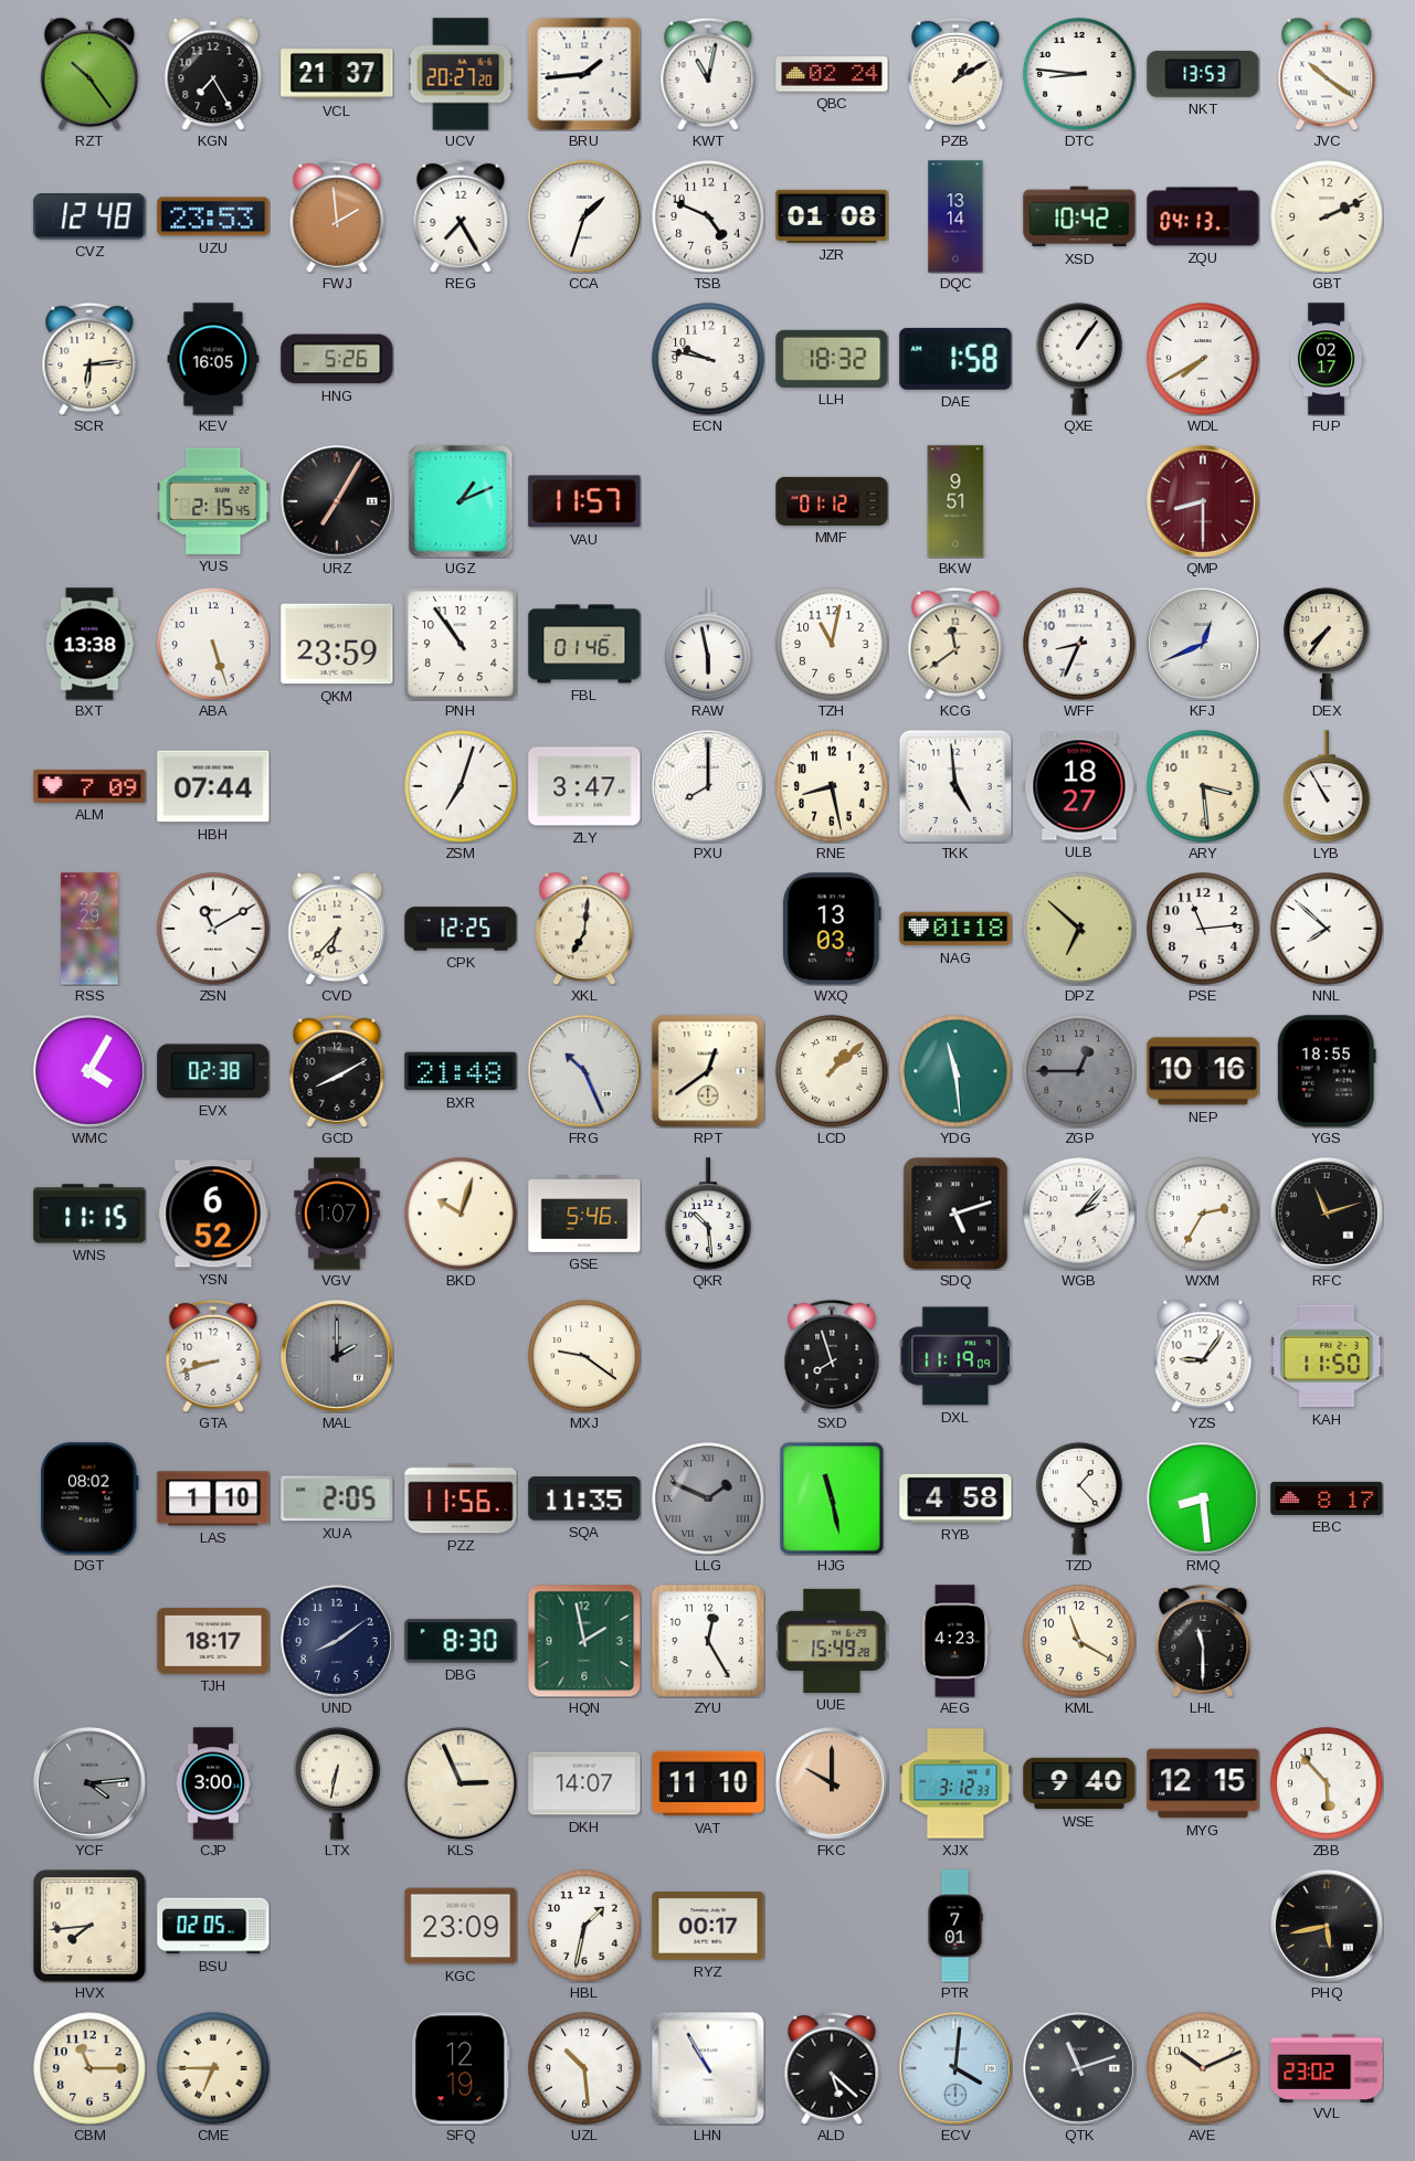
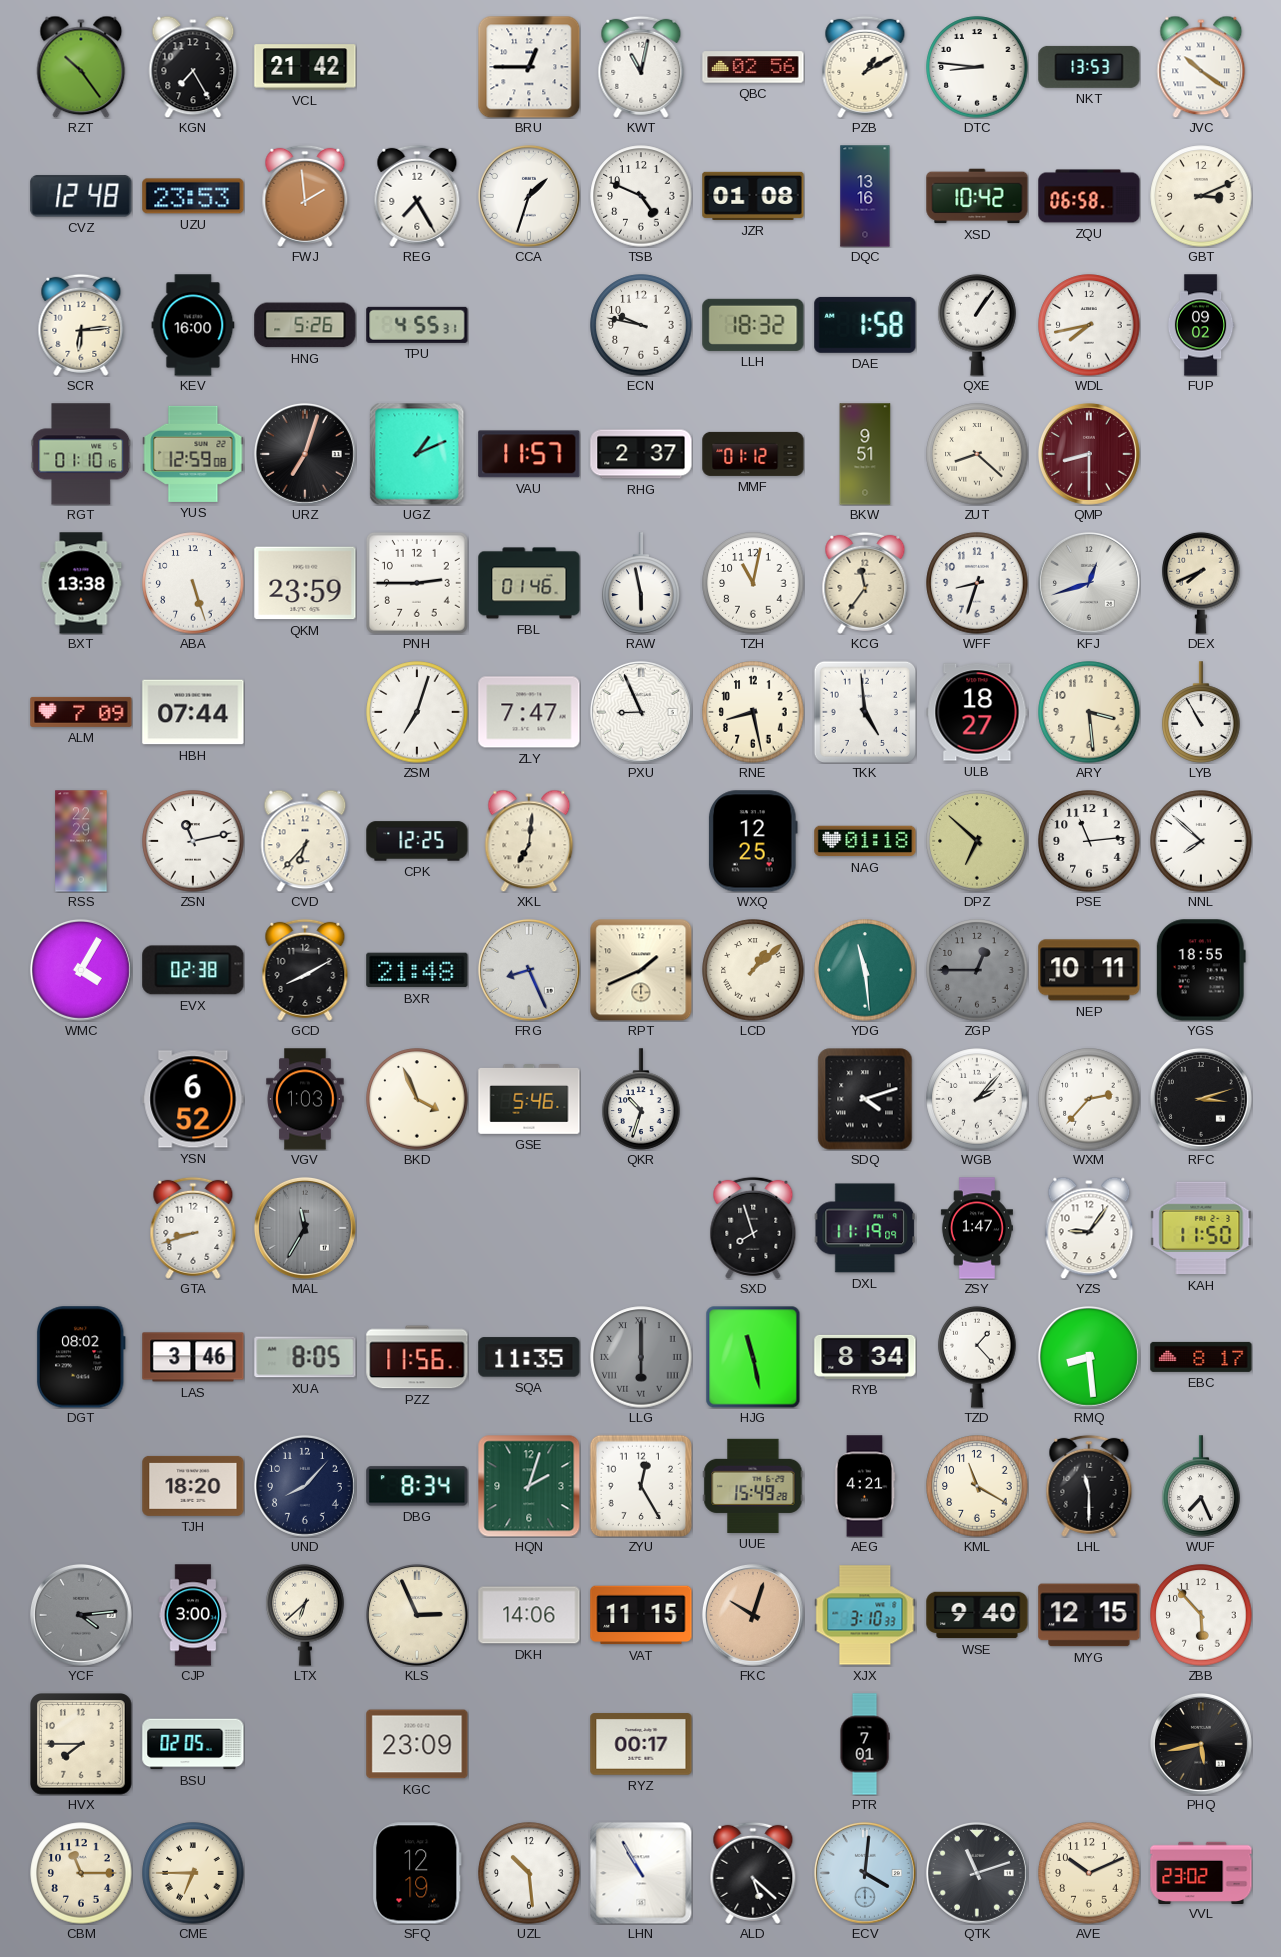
VCL: 21:37 -> 21:42 (305, 67)
UCV: 20:27 -> none (461, 74)
BRU: 1:44 -> 12:45 (529, 67)
QBC: 02:24 -> 02:56 (753, 67)
DQC: 13:14 -> 13:16 (865, 196)
ZQU: 04:13 -> 06:58 (1089, 196)
GBT: 2:11 -> 3:11 (1201, 196)
KEV: 16:05 -> 16:00 (193, 325)
TPU: none -> 4:55 (417, 325)
WDL: 7:40 -> 7:43 (1089, 325)
FUP: 02:17 -> 09:02 (1201, 325)
RGT: none -> 01:10 (81, 454)
YUS: 2:15 -> 12:59 (193, 454)
URZ: 7:05 -> 7:03 (305, 454)
RHG: none -> 2:37 (641, 454)
ZUT: none -> 8:22 (977, 454)
PNH: 10:54 -> 2:45 (417, 583)
KCG: 11:39 -> 11:36 (865, 583)
WFF: 8:34 -> 8:33 (977, 583)
KFJ: 12:41 -> 12:42 (1089, 583)
DEX: 7:36 -> 7:41 (1201, 583)
ZLY: 3:47 -> 7:47 (529, 712)
PXU: 8:00 -> 8:56 (641, 712)
ZSN: 11:10 -> 11:13 (193, 841)
WXQ: 13:03 -> 12:25 (753, 841)
FRG: 10:26 -> 8:26 (529, 970)
RPT: 12:39 -> 1:41 (641, 970)
NEP: 10:16 -> 10:11 (1089, 970)
WNS: 11:15 -> none (89, 1214)
VGV: 1:07 -> 1:03 (305, 1099)
BKD: 10:03 -> 3:56 (417, 1099)
QKR: 10:29 -> 10:33 (641, 1099)
SDQ: 5:12 -> 4:12 (865, 1099)
WXM: 2:35 -> 2:37 (1089, 1099)
RFC: 11:12 -> 3:12 (1201, 1099)
MAL: 2:00 -> 11:35 (305, 1228)
MXJ: 9:21 -> none (584, 1356)
ZSY: none -> 1:47 (977, 1228)
LAS: 1:10 -> 3:46 (193, 1357)
XUA: 2:05 -> 8:05 (305, 1357)
LLG: 1:49 -> 6:00 (641, 1357)
RYB: 4:58 -> 8:34 (865, 1357)
TJH: 18:17 -> 18:20 (193, 1486)
UND: 8:09 -> 8:07 (305, 1486)
DBG: 8:30 -> 8:34 (417, 1486)
HQN: 1:58 -> 2:03 (529, 1486)
AEG: 4:23 -> 4:21 (865, 1486)
WUF: none -> 7:26 (1201, 1486)
LTX: 6:32 -> 6:38 (305, 1615)
DKH: 14:07 -> 14:06 (529, 1615)
VAT: 11:10 -> 11:15 (641, 1615)
FKC: 10:00 -> 10:03 (753, 1615)
XJX: 3:12 -> 3:10 (865, 1615)
HVX: 7:44 -> 7:45 (82, 1745)
HBL: 1:32 -> none (584, 1926)
